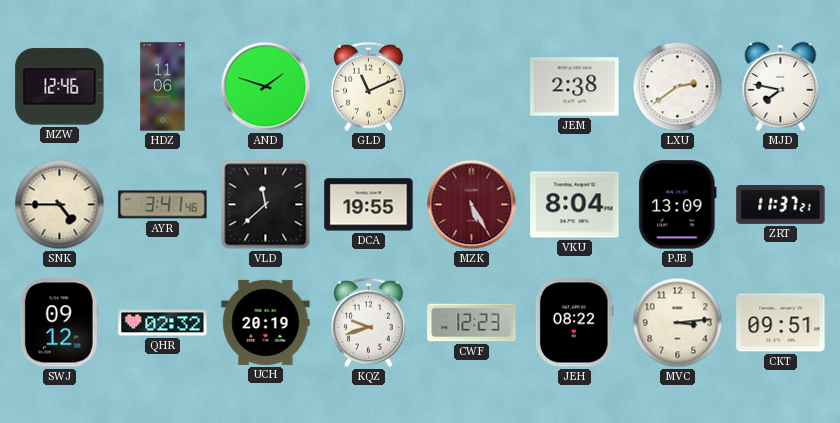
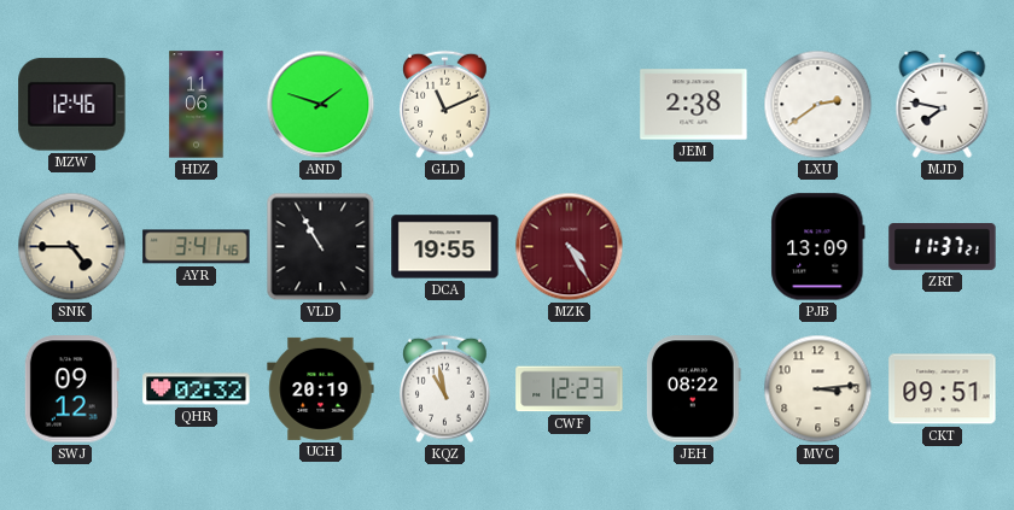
VLD: 11:38 -> 10:55 (321, 247)
MZK: 5:25 -> 4:25 (570, 247)
VKU: 8:04 -> none (575, 205)
KQZ: 9:42 -> 10:58 (445, 389)
